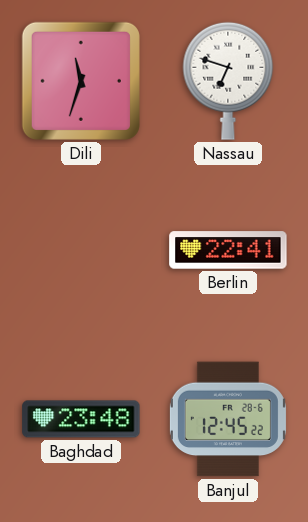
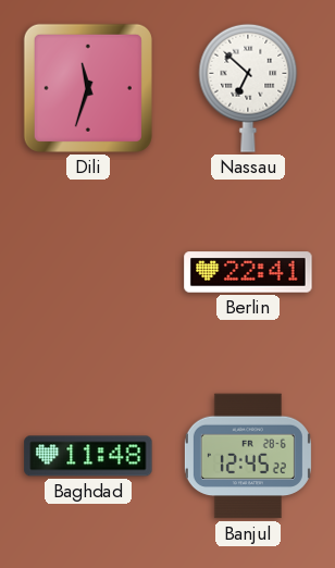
Nassau: 6:48 -> 6:52 (248, 88)
Baghdad: 23:48 -> 11:48 (88, 456)
